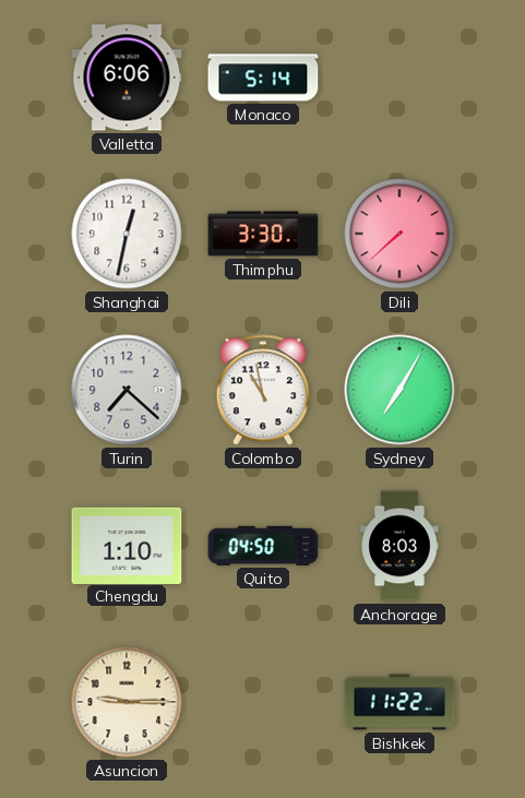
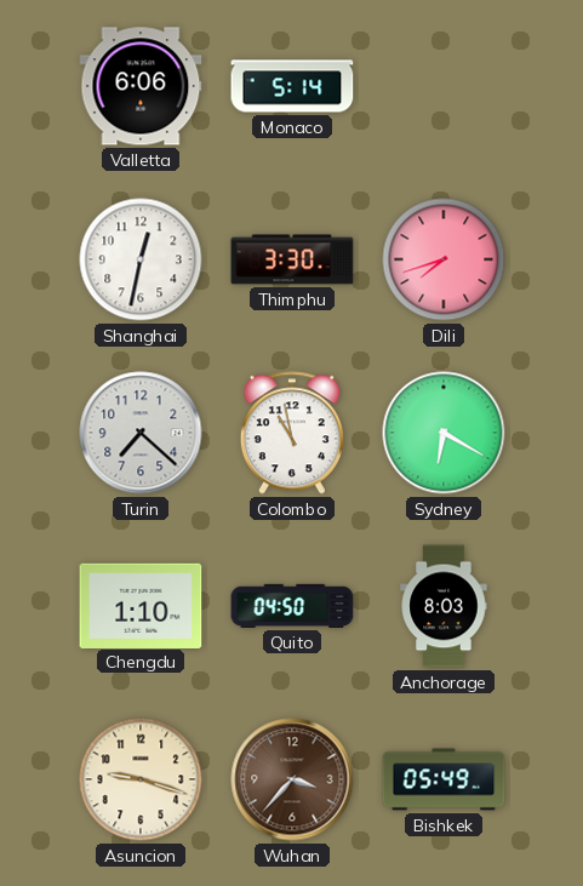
Dili: 7:38 -> 7:42 (444, 259)
Sydney: 7:05 -> 6:20 (444, 433)
Asuncion: 9:15 -> 9:18 (141, 779)
Wuhan: none -> 3:37 (292, 779)
Bishkek: 11:22 -> 05:49 (444, 779)
